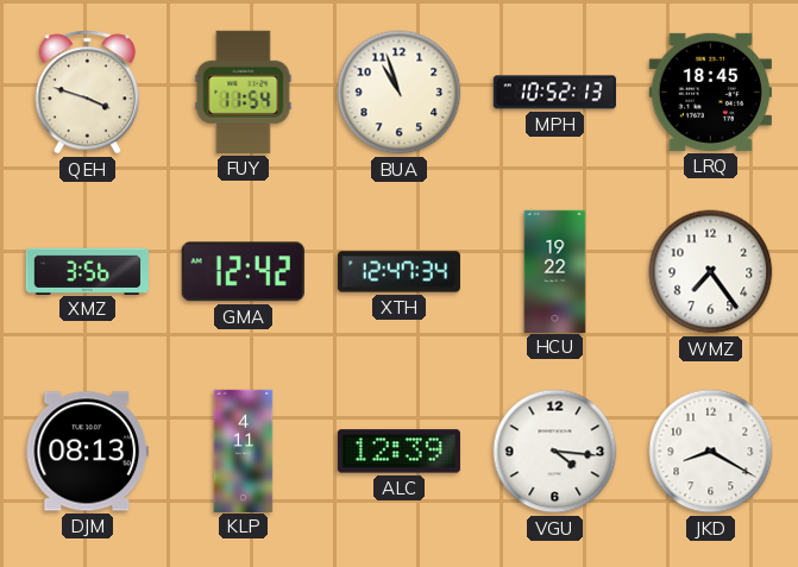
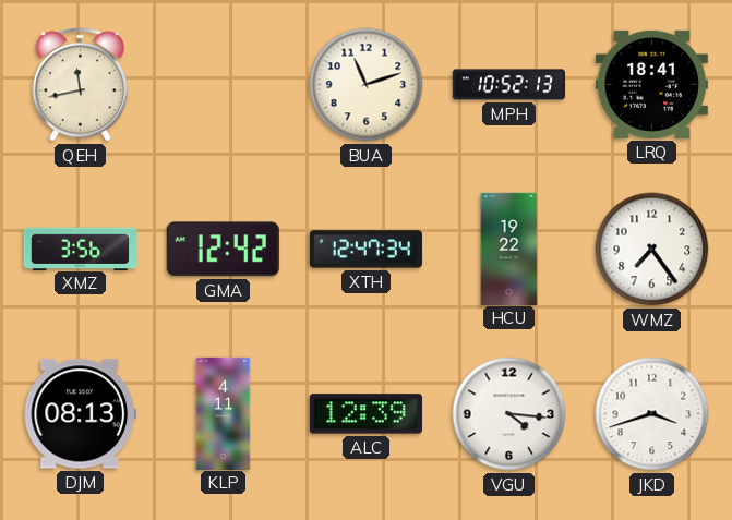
QEH: 3:48 -> 11:43 (80, 85)
FUY: 11:54 -> none (244, 92)
BUA: 10:57 -> 11:12 (367, 85)
LRQ: 18:45 -> 18:41 (651, 84)
JKD: 8:20 -> 3:42 (652, 414)
